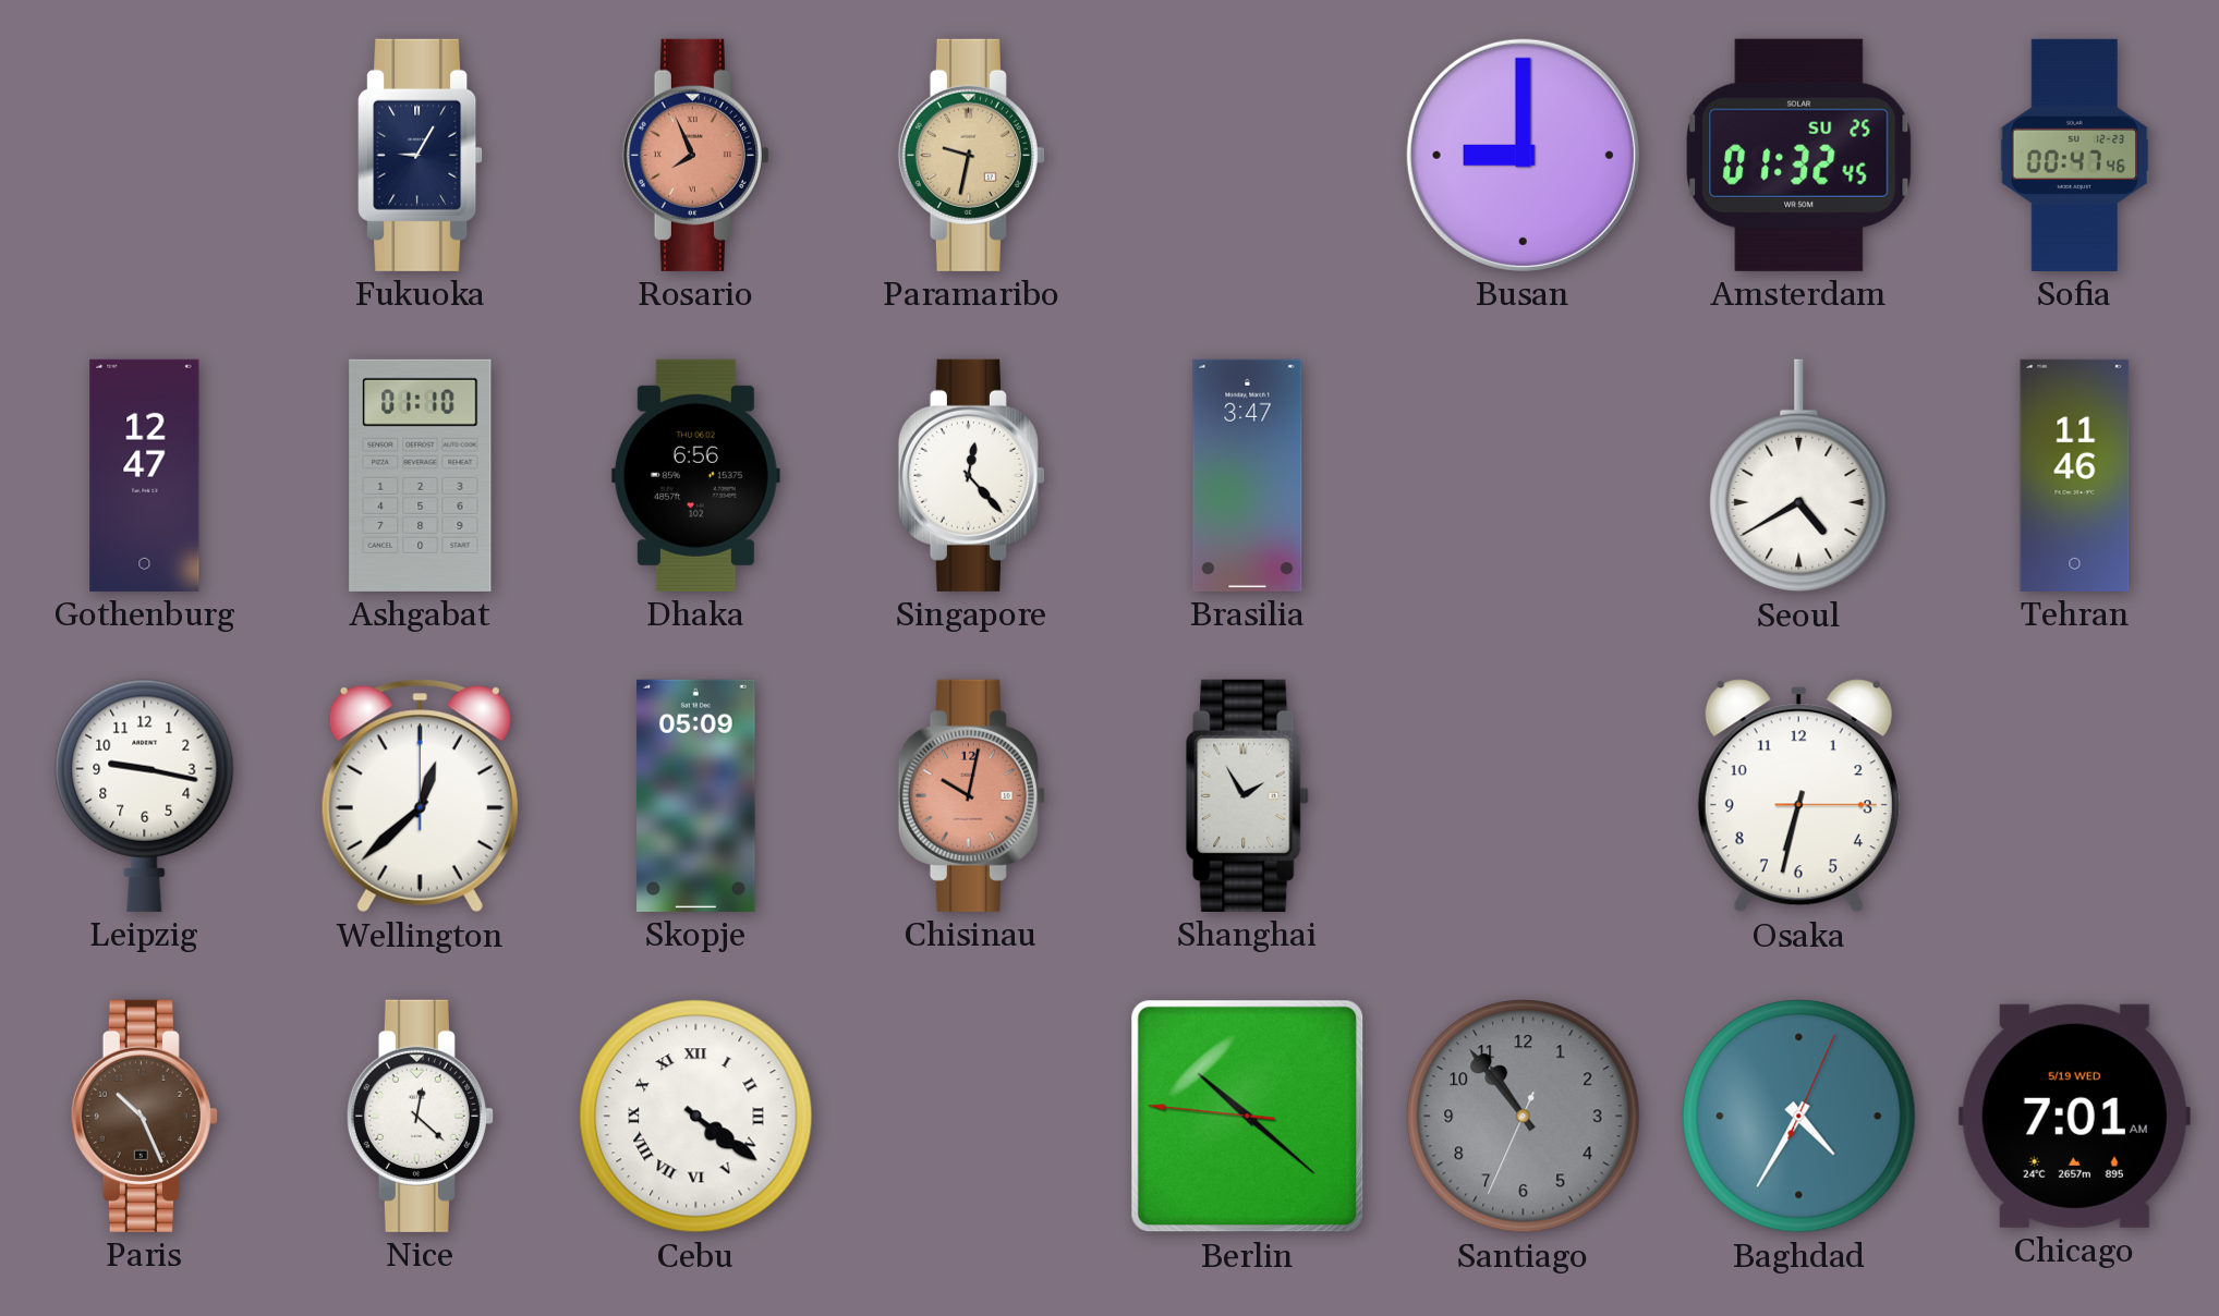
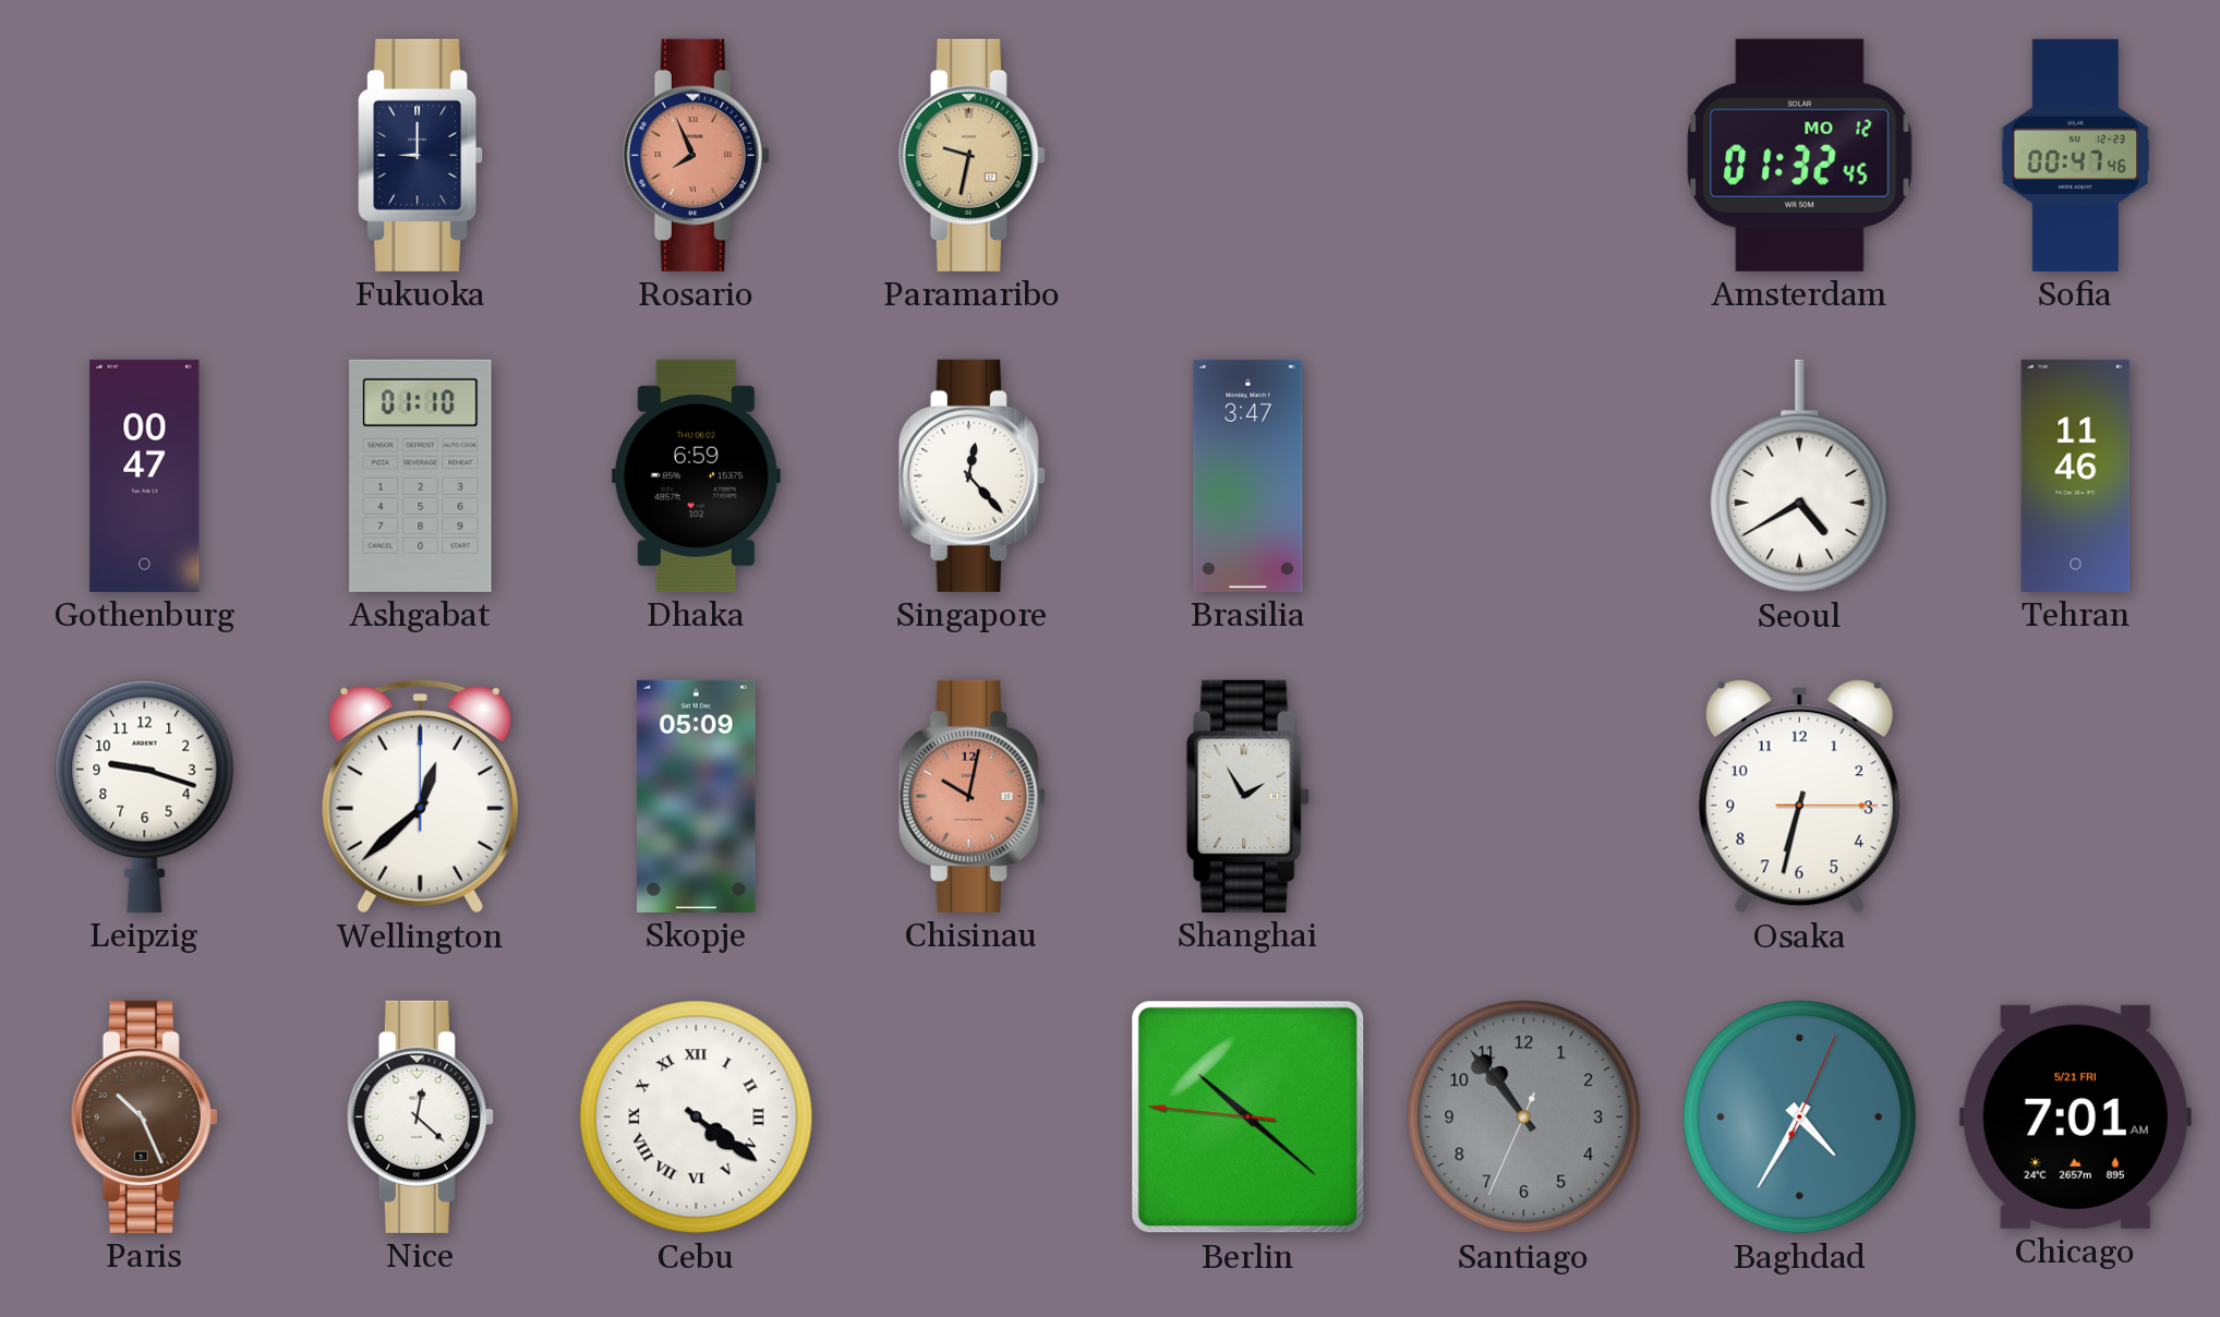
Fukuoka: 9:05 -> 9:00 (421, 155)
Busan: 9:00 -> none (1523, 155)
Amsterdam date: SU 25 -> MO 12 (1800, 155)
Gothenburg: 12:47 -> 00:47 (145, 475)
Dhaka: 6:56 -> 6:59 (696, 475)
Leipzig: 9:17 -> 9:18 (145, 796)
Chicago date: 5/19 WED -> 5/21 FRI (2075, 1116)
